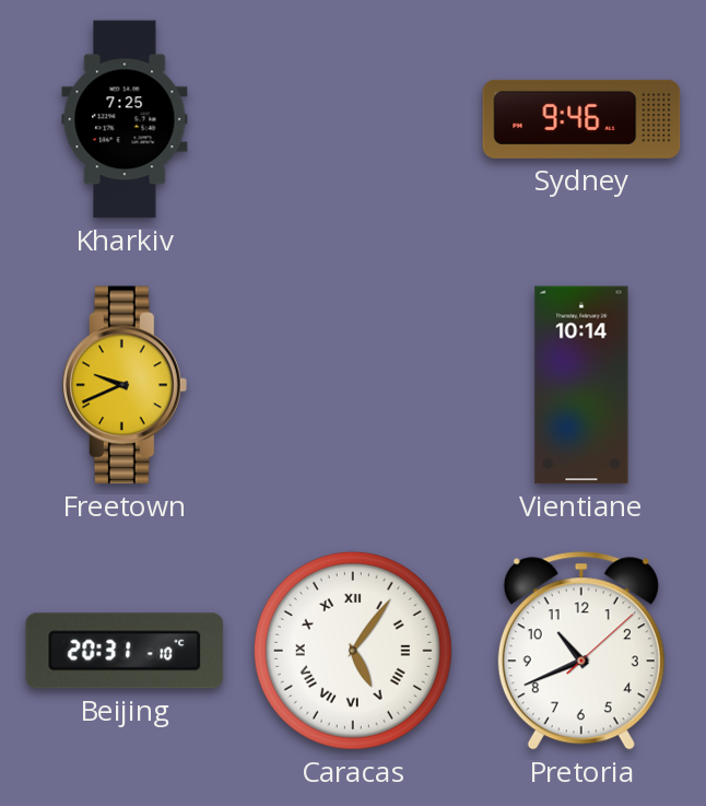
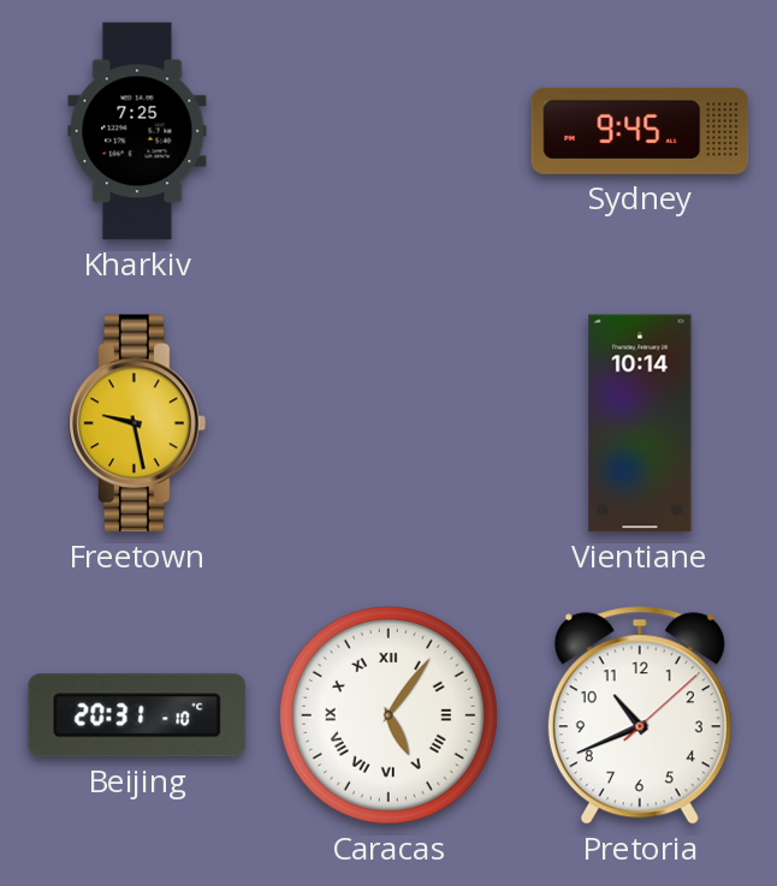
Sydney: 9:46 -> 9:45 (640, 131)
Freetown: 9:41 -> 9:28 (138, 423)
